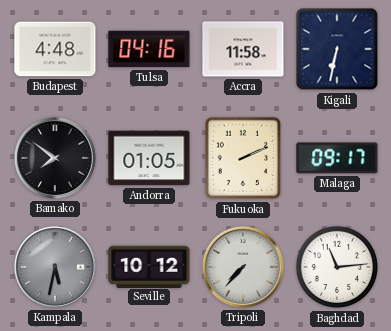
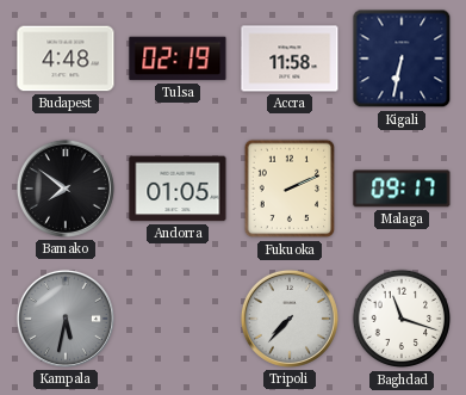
Tulsa: 04:16 -> 02:19 (178, 58)
Seville: 10:12 -> none (149, 266)
Baghdad: 11:14 -> 11:18 (402, 319)
